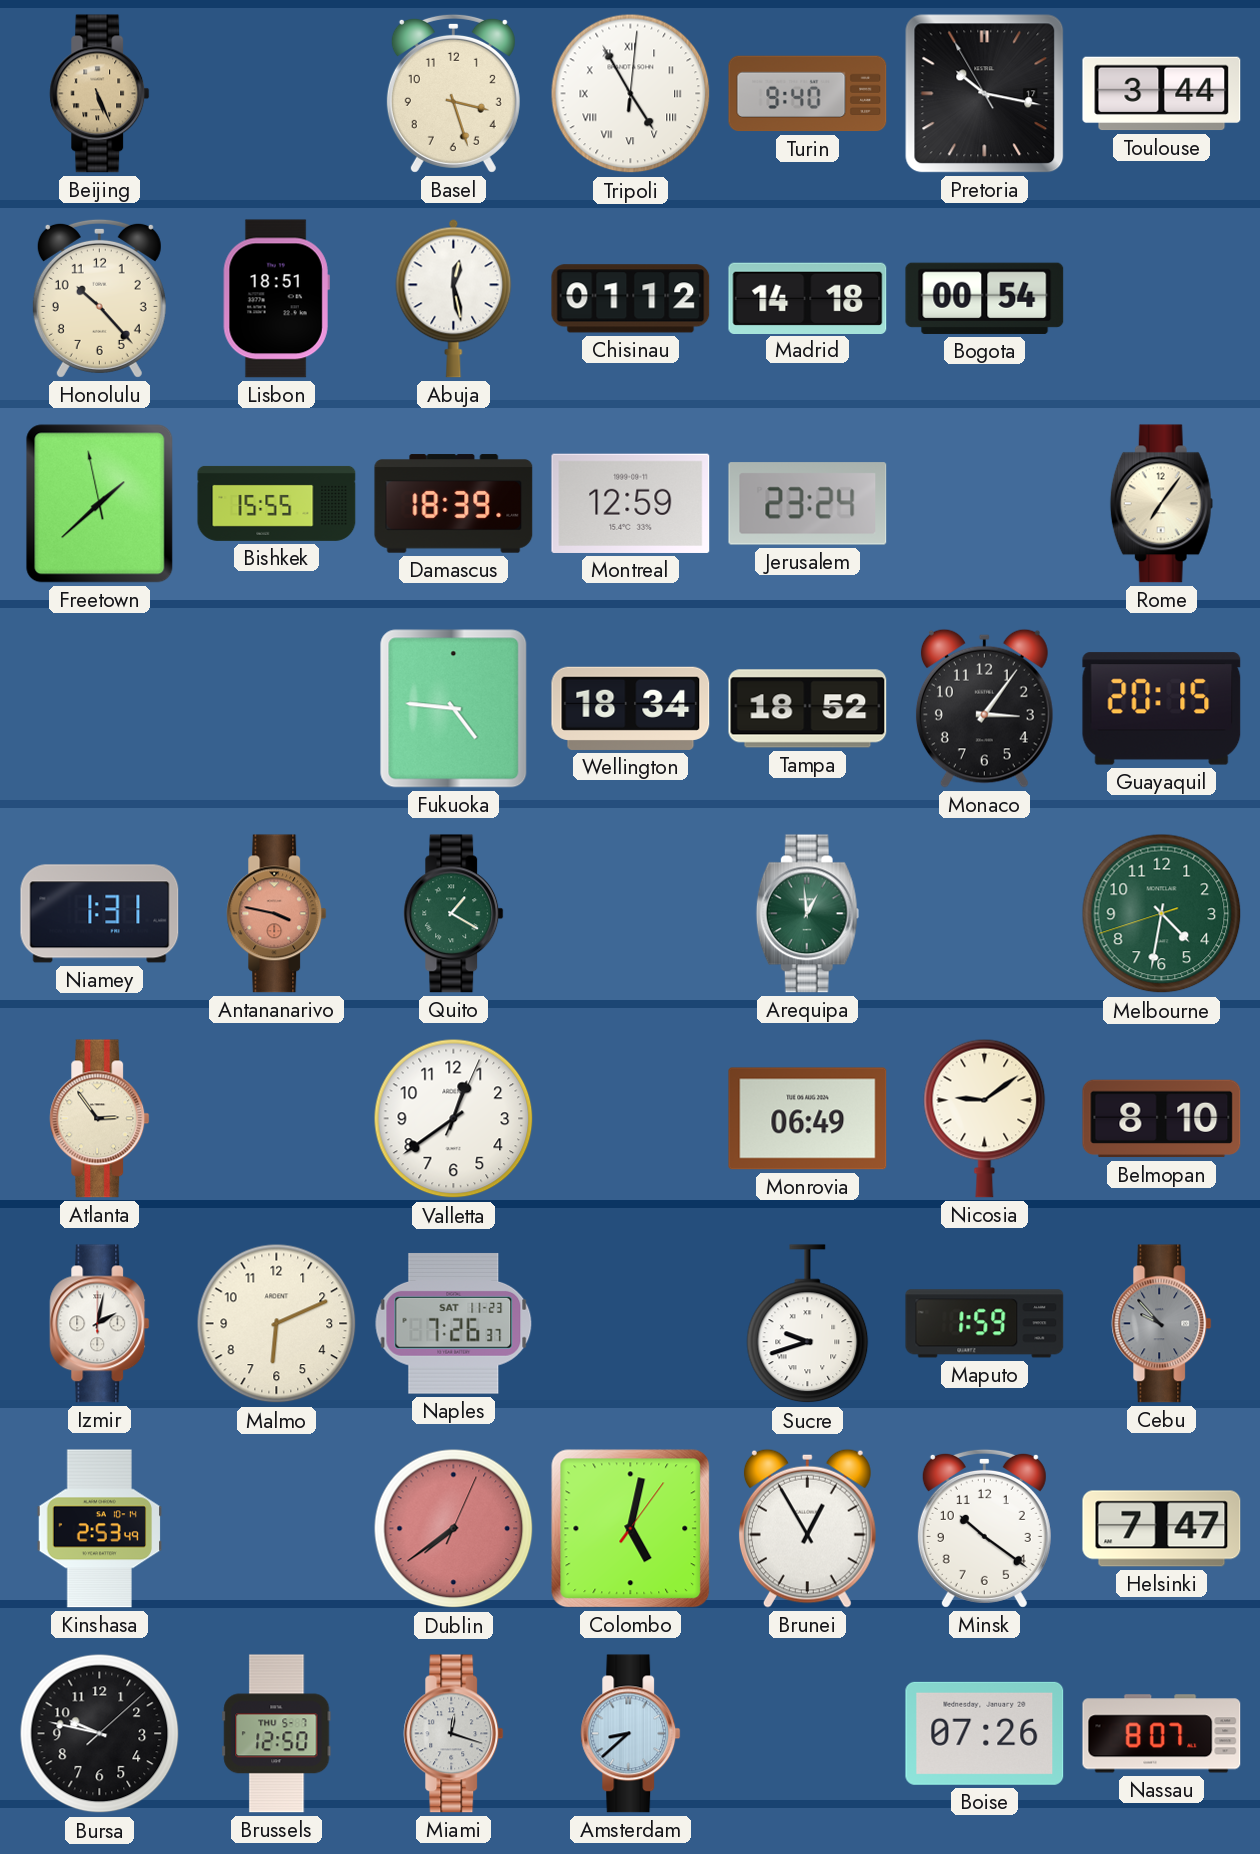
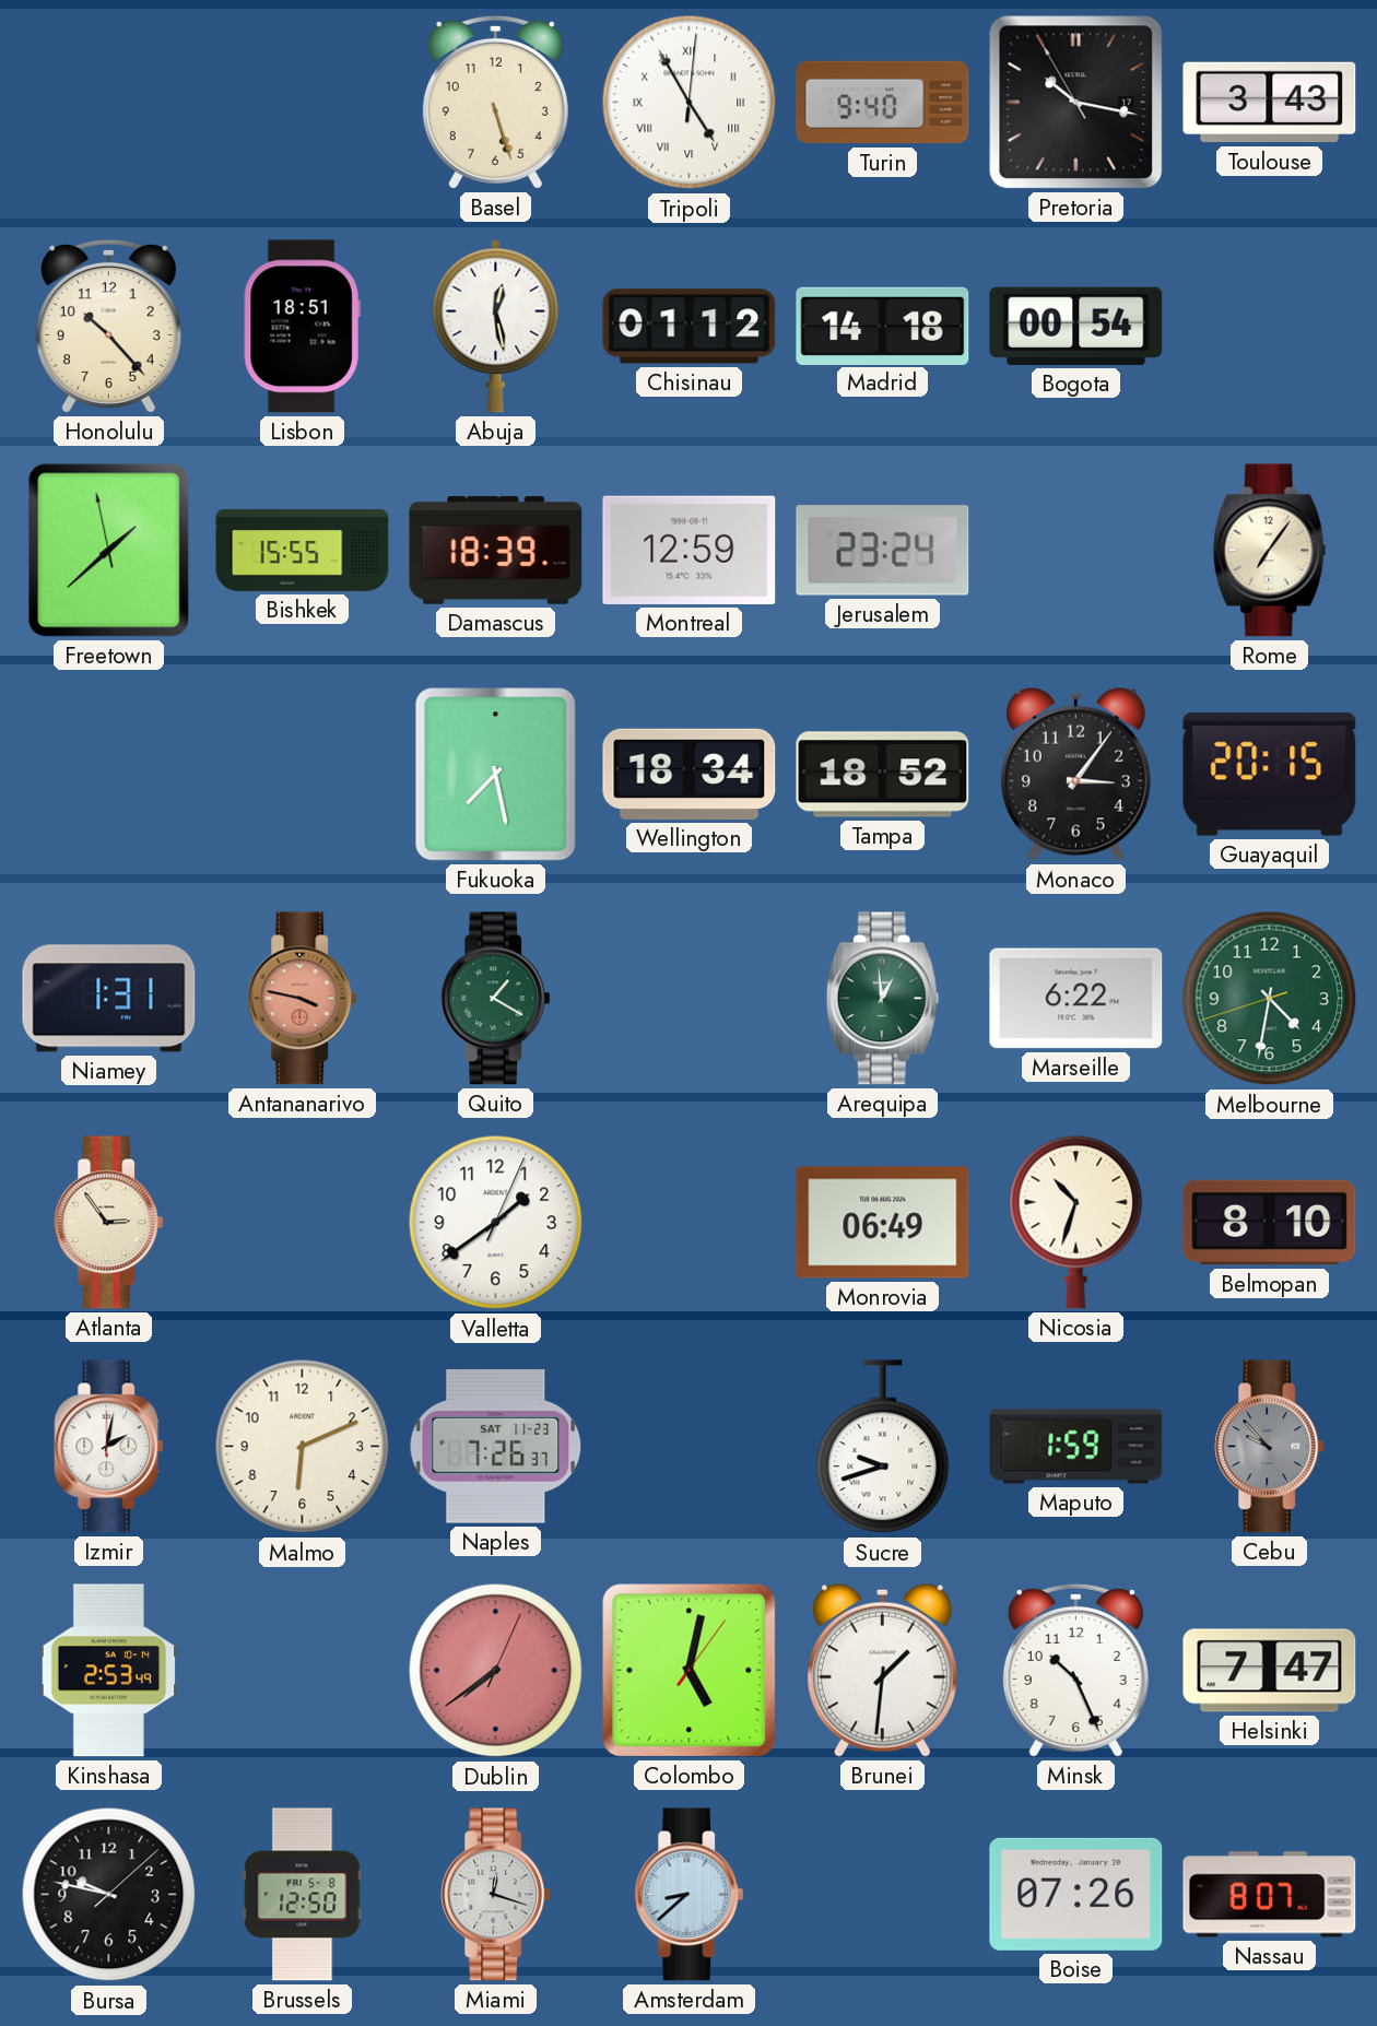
Beijing: 5:26 -> none (100, 94)
Basel: 3:27 -> 5:27 (495, 102)
Toulouse: 3:44 -> 3:43 (1270, 103)
Fukuoka: 4:46 -> 7:28 (496, 775)
Marseille: none -> 6:22 (1076, 999)
Valletta: 12:39 -> 1:39 (496, 1223)
Nicosia: 9:09 -> 10:33 (1076, 1222)
Brunei: 12:55 -> 1:31 (882, 1670)
Minsk: 10:21 -> 10:26 (1075, 1670)
Brussels date: THU 5-7 -> FRI 5-8 (303, 1895)
